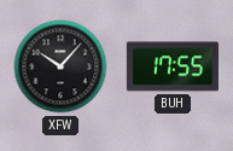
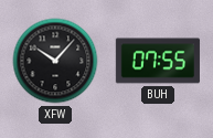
BUH: 17:55 -> 07:55 (158, 61)
